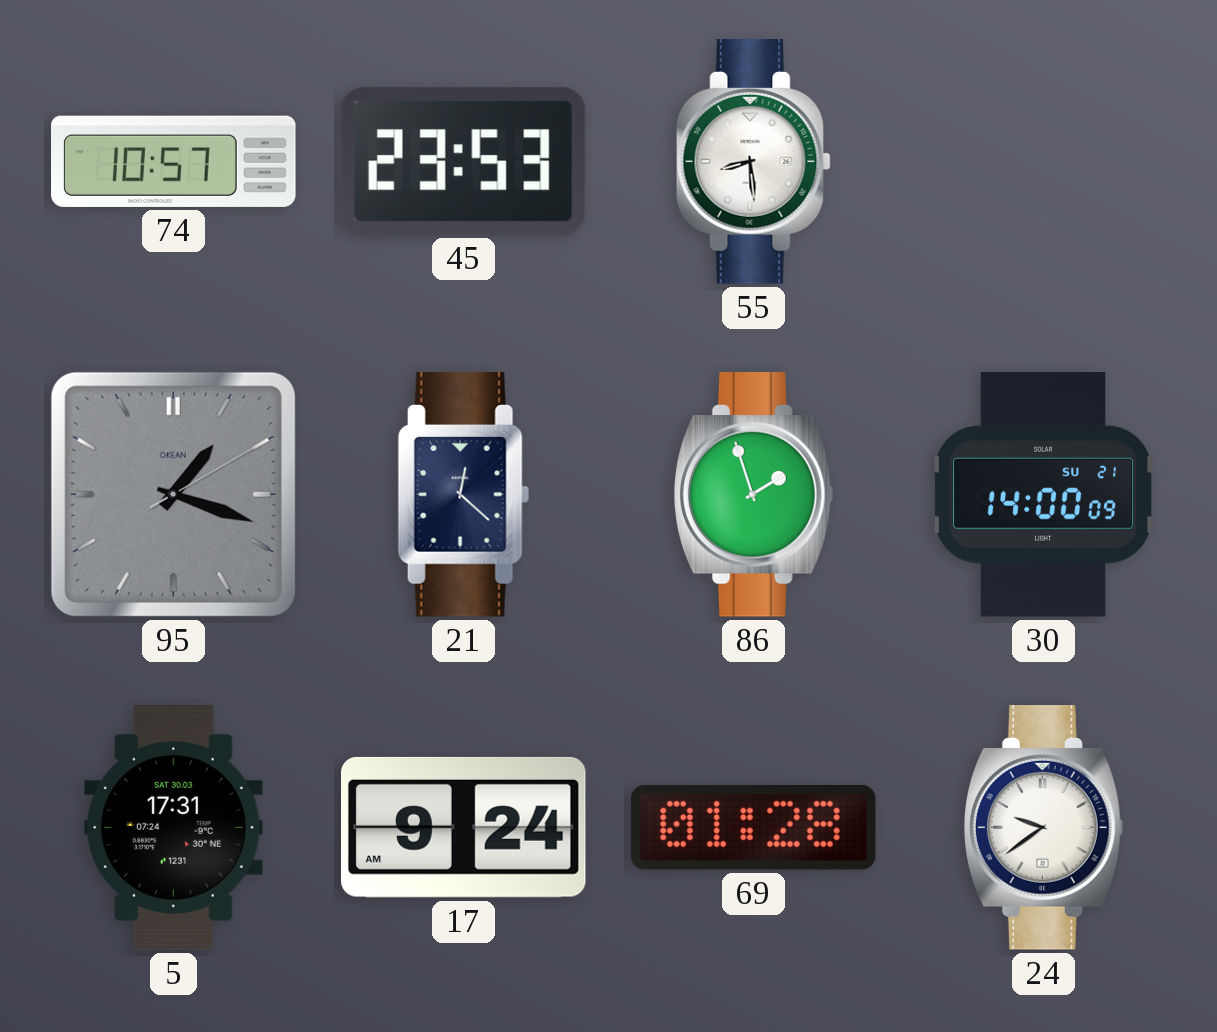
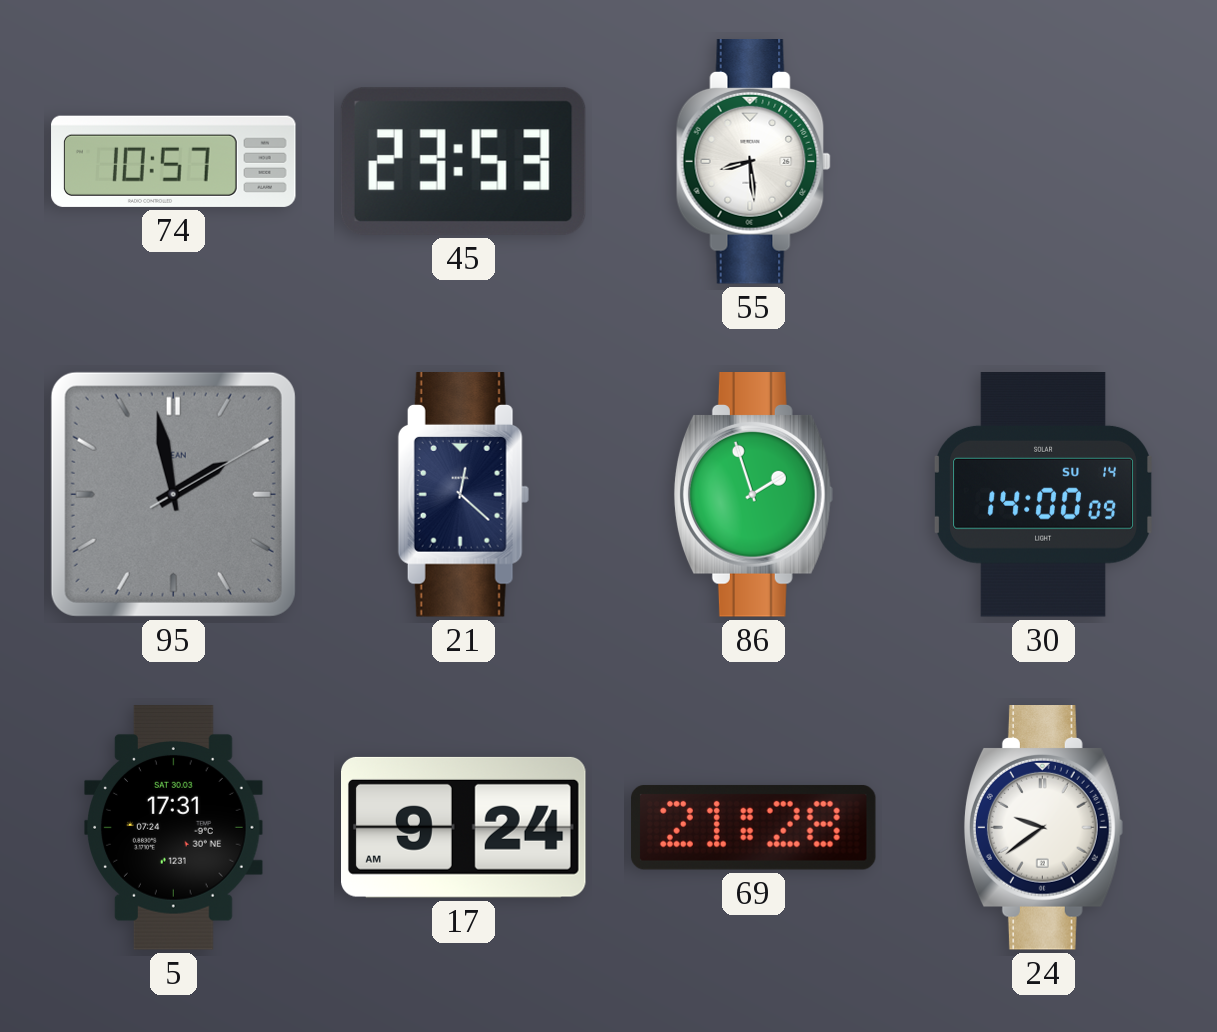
95: 1:18 -> 1:58 (173, 494)
30 date: SU 21 -> SU 14 (1044, 495)
69: 01:28 -> 21:28 (753, 827)
